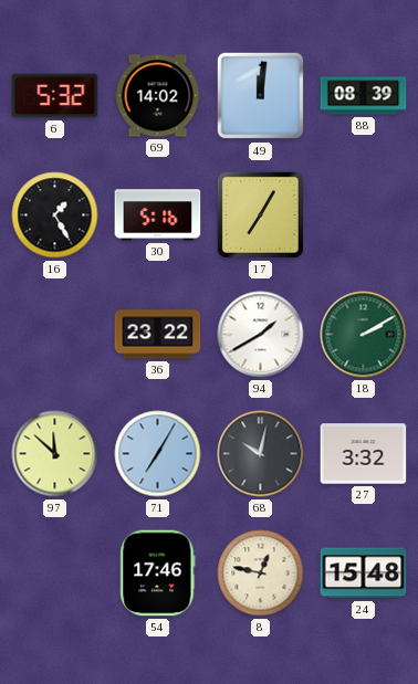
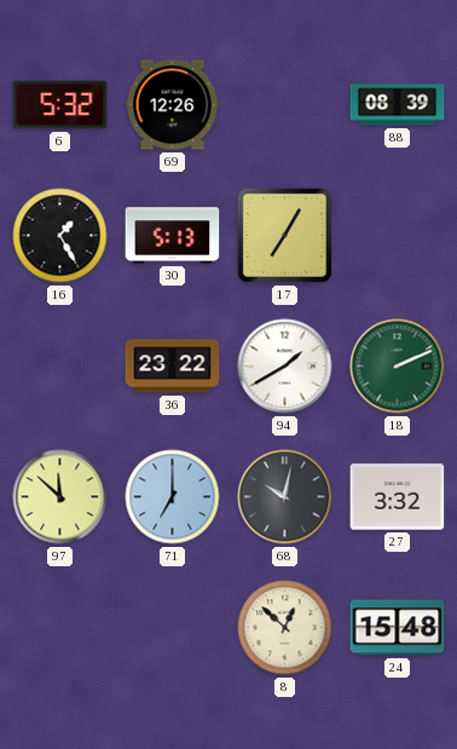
69: 14:02 -> 12:26 (173, 105)
49: 12:01 -> none (261, 96)
30: 5:16 -> 5:13 (173, 236)
18: 2:10 -> 2:11 (398, 367)
71: 7:05 -> 7:00 (173, 497)
54: 17:46 -> none (158, 573)
8: 12:47 -> 12:52 (285, 628)
